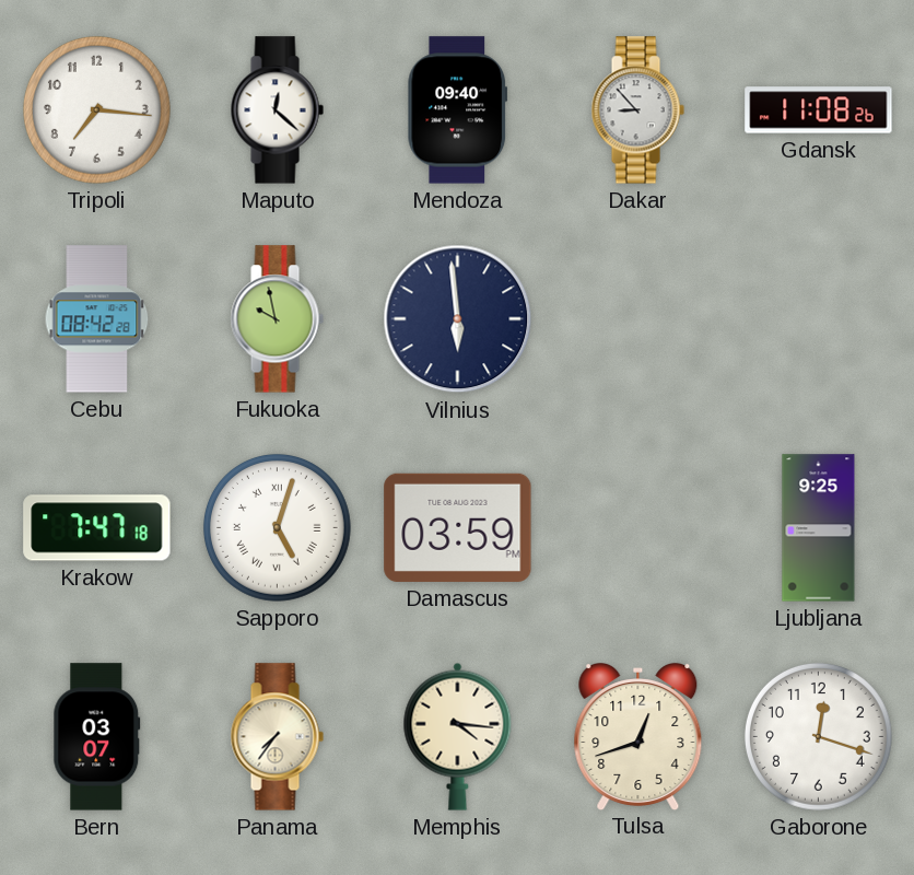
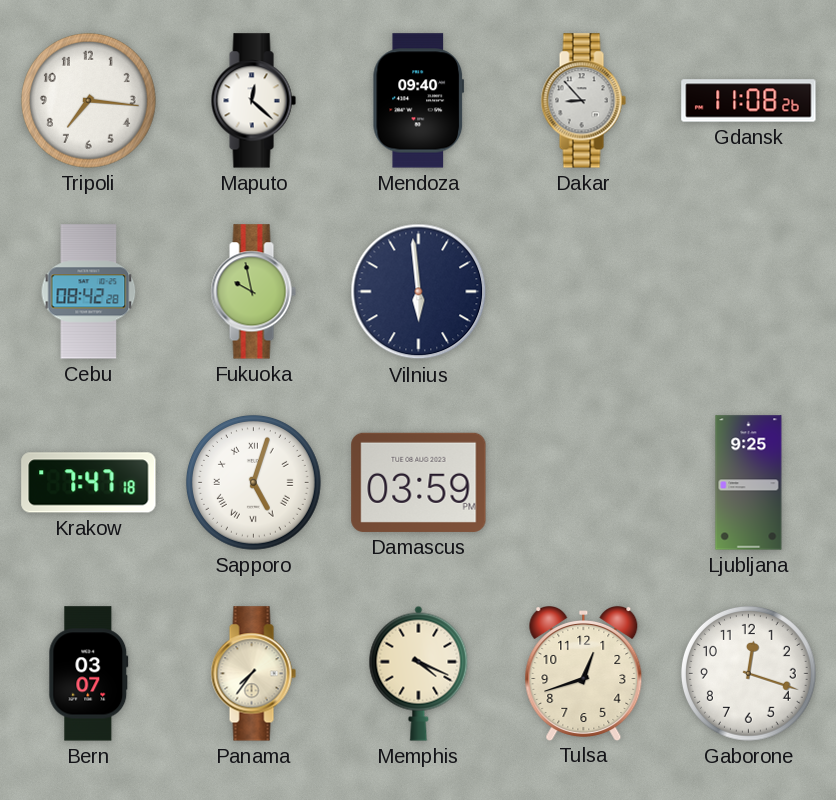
Memphis: 4:16 -> 4:19 (419, 673)
